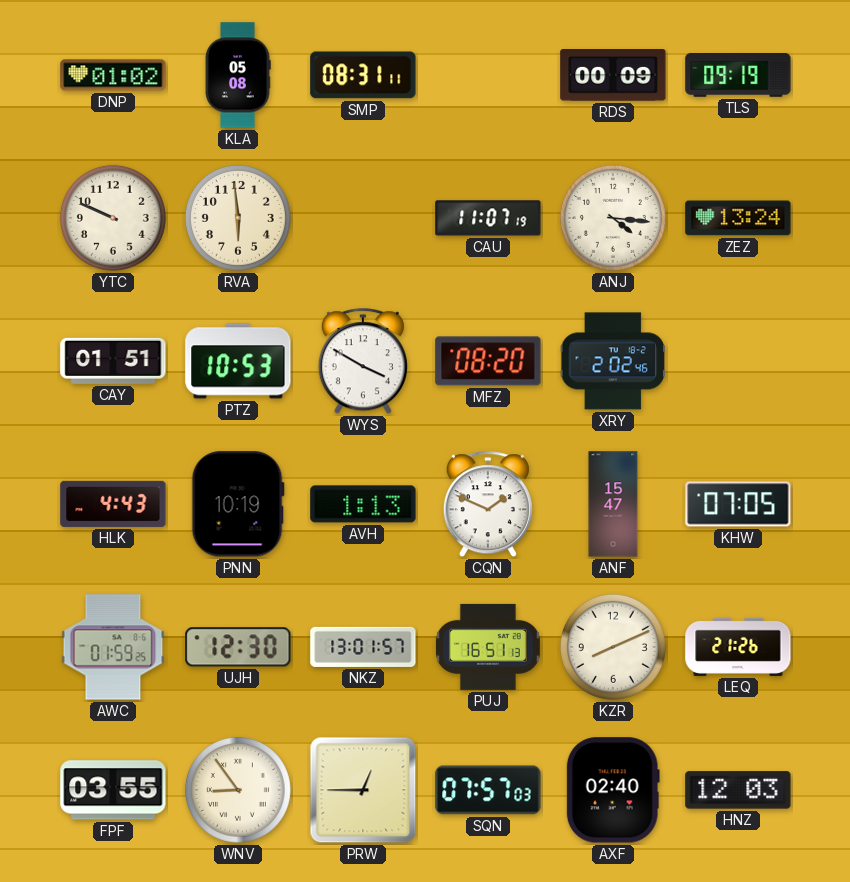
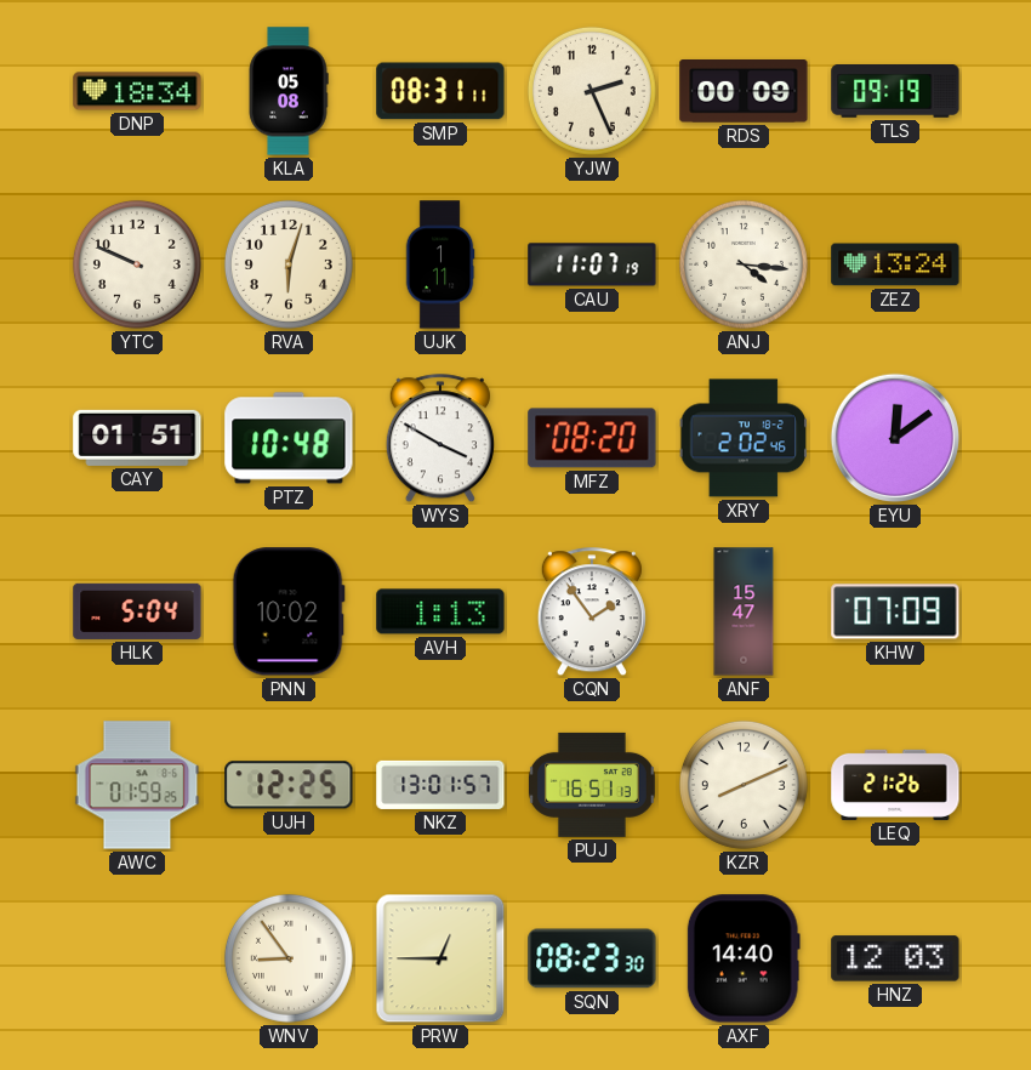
DNP: 01:02 -> 18:34 (137, 91)
YJW: none -> 2:26 (592, 91)
RVA: 5:59 -> 6:03 (289, 264)
UJK: none -> 1:11 (440, 264)
PTZ: 10:53 -> 10:48 (289, 438)
EYU: none -> 12:09 (895, 438)
HLK: 4:43 -> 5:04 (137, 611)
PNN: 10:19 -> 10:02 (289, 611)
CQN: 1:49 -> 1:54 (592, 613)
KHW: 07:05 -> 07:09 (895, 611)
UJH: 12:30 -> 12:25 (289, 785)
FPF: 03:55 -> none (113, 790)
SQN: 07:57 -> 08:23 (592, 958)
AXF: 02:40 -> 14:40 (744, 958)
